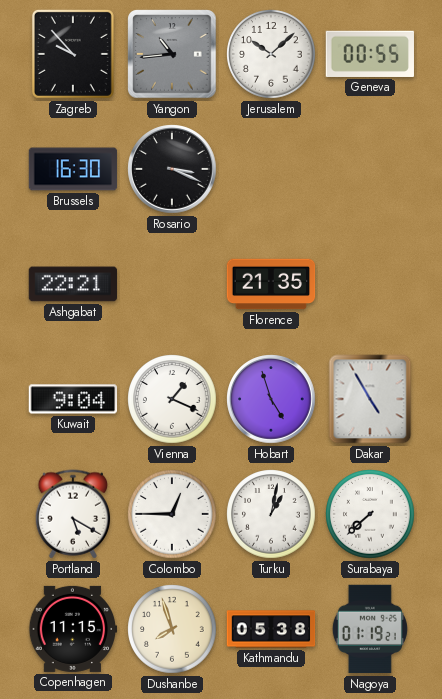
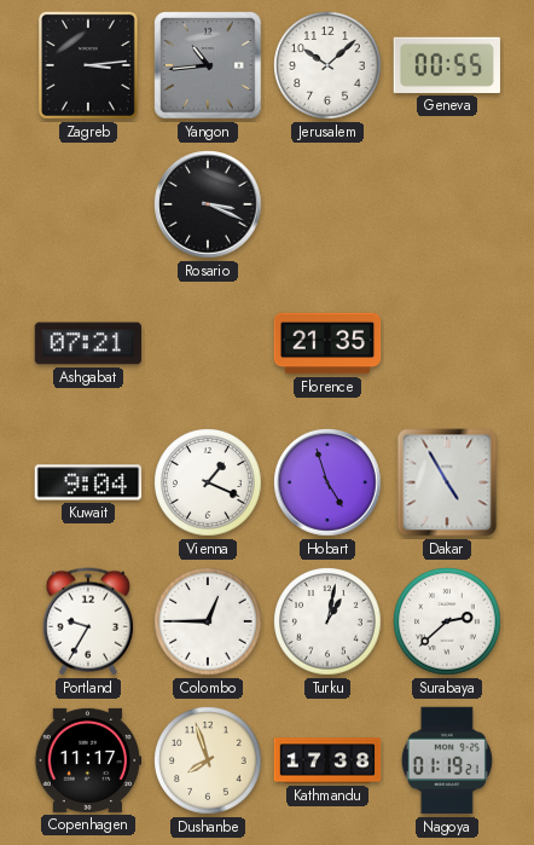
Zagreb: 9:53 -> 3:14 (88, 65)
Brussels: 16:30 -> none (73, 169)
Ashgabat: 22:21 -> 07:21 (88, 343)
Portland: 5:20 -> 9:35 (88, 621)
Surabaya: 7:38 -> 2:38 (447, 621)
Copenhagen: 11:15 -> 11:17 (88, 760)
Kathmandu: 05:38 -> 17:38 (327, 760)
